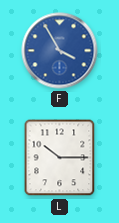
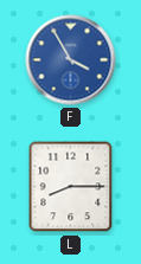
L: 10:15 -> 8:15 (71, 187)
